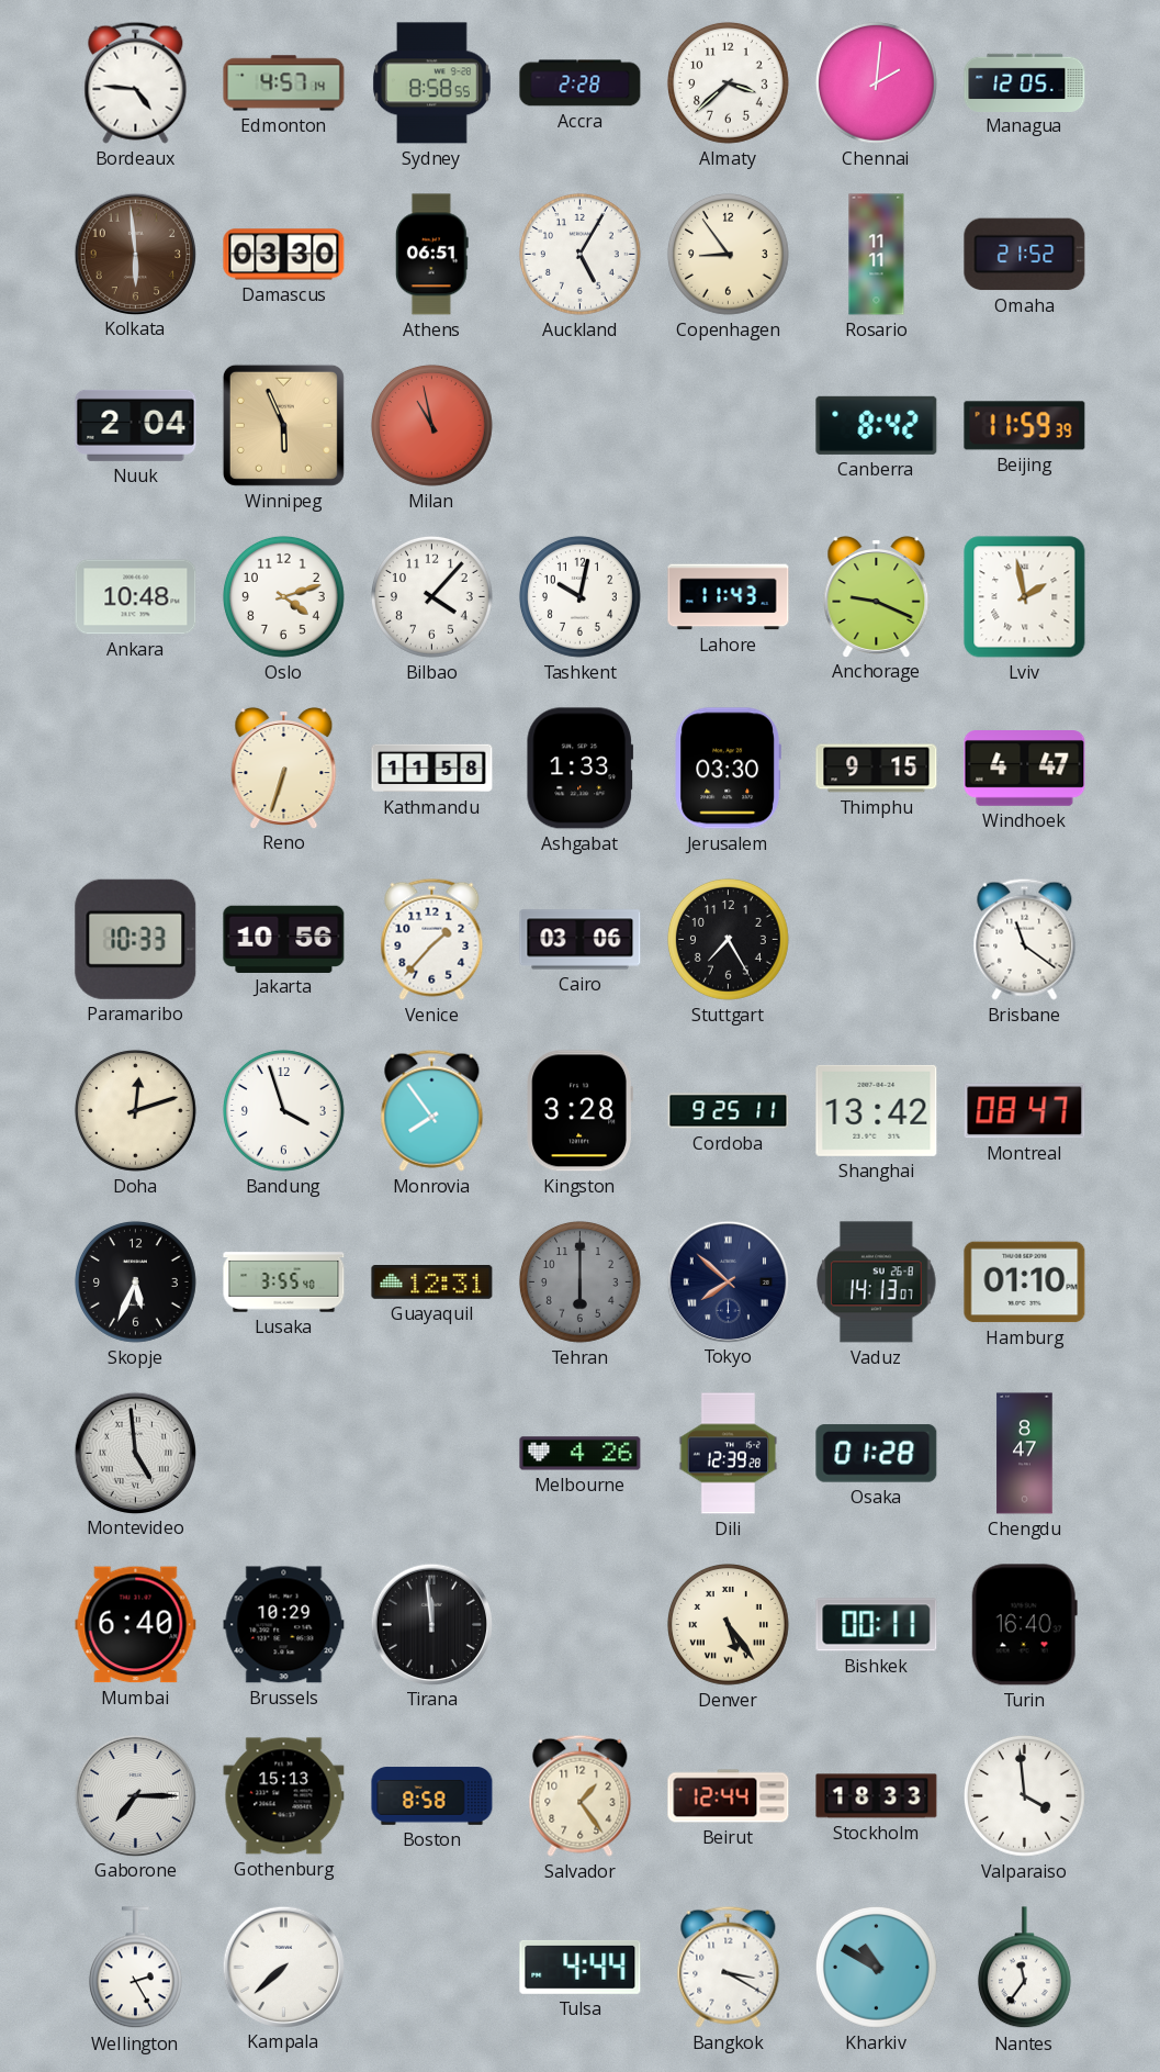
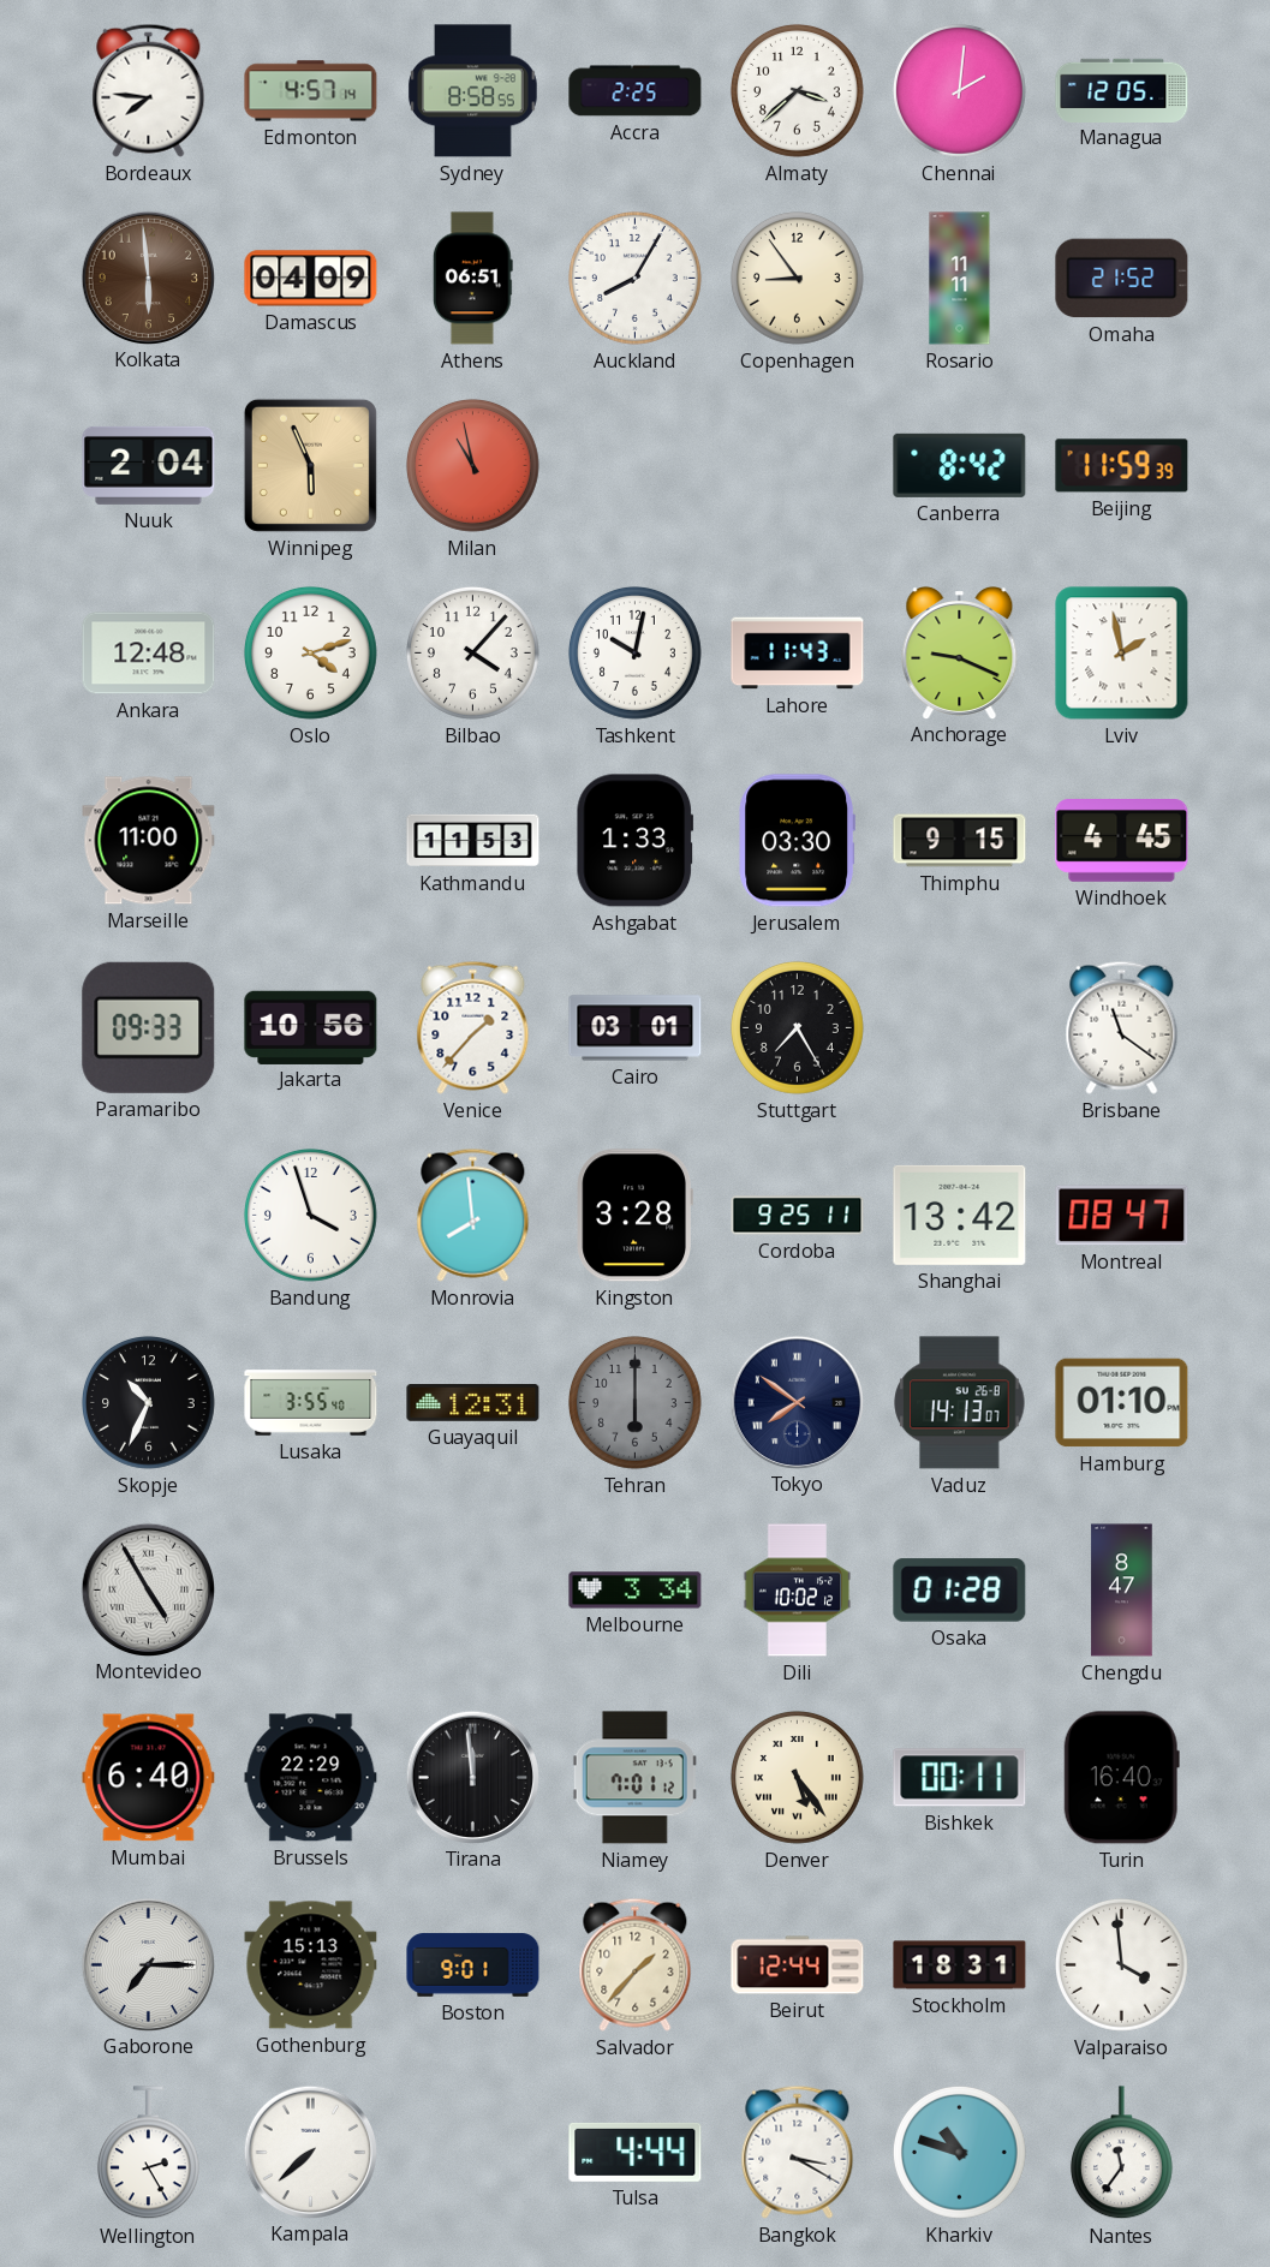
Bordeaux: 4:46 -> 7:46 (149, 90)
Accra: 2:28 -> 2:25 (636, 91)
Damascus: 03:30 -> 04:09 (311, 279)
Auckland: 5:05 -> 8:05 (636, 279)
Ankara: 10:48 -> 12:48 (149, 654)
Marseille: none -> 11:00 (149, 841)
Reno: 6:33 -> none (284, 769)
Kathmandu: 11:58 -> 11:53 (473, 841)
Windhoek: 4:47 -> 4:45 (1122, 841)
Paramaribo: 10:33 -> 09:33 (149, 1027)
Cairo: 03:06 -> 03:01 (636, 1028)
Doha: 12:12 -> none (136, 1111)
Monrovia: 7:54 -> 7:59 (473, 1215)
Skopje: 5:34 -> 10:34 (149, 1403)
Tokyo: 7:52 -> 7:51 (797, 1402)
Montevideo: 4:59 -> 4:55 (148, 1589)
Melbourne: 4:26 -> 3:34 (636, 1591)
Dili: 12:39 -> 10:02 (798, 1591)
Brussels: 10:29 -> 22:29 (311, 1778)
Niamey: none -> 7:01 (636, 1778)
Boston: 8:58 -> 9:01 (473, 1965)
Salvador: 1:24 -> 1:37 (636, 1964)
Stockholm: 18:33 -> 18:31 (960, 1965)
Kharkiv: 10:50 -> 10:48 (960, 2153)
